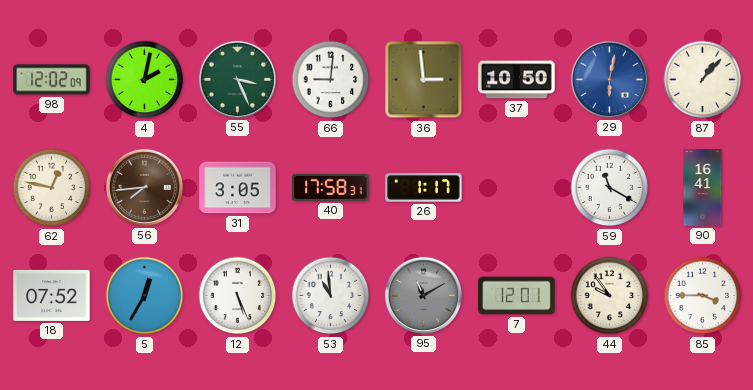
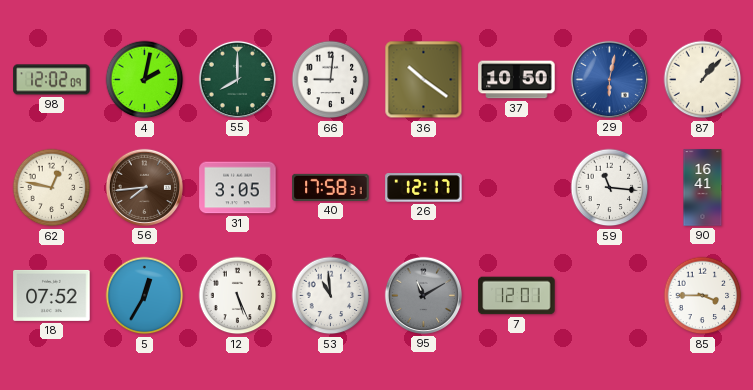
55: 3:26 -> 8:00 (237, 79)
36: 2:59 -> 10:21 (424, 80)
26: 1:17 -> 12:17 (424, 188)
59: 11:20 -> 11:16 (610, 188)
44: 9:54 -> none (610, 296)
